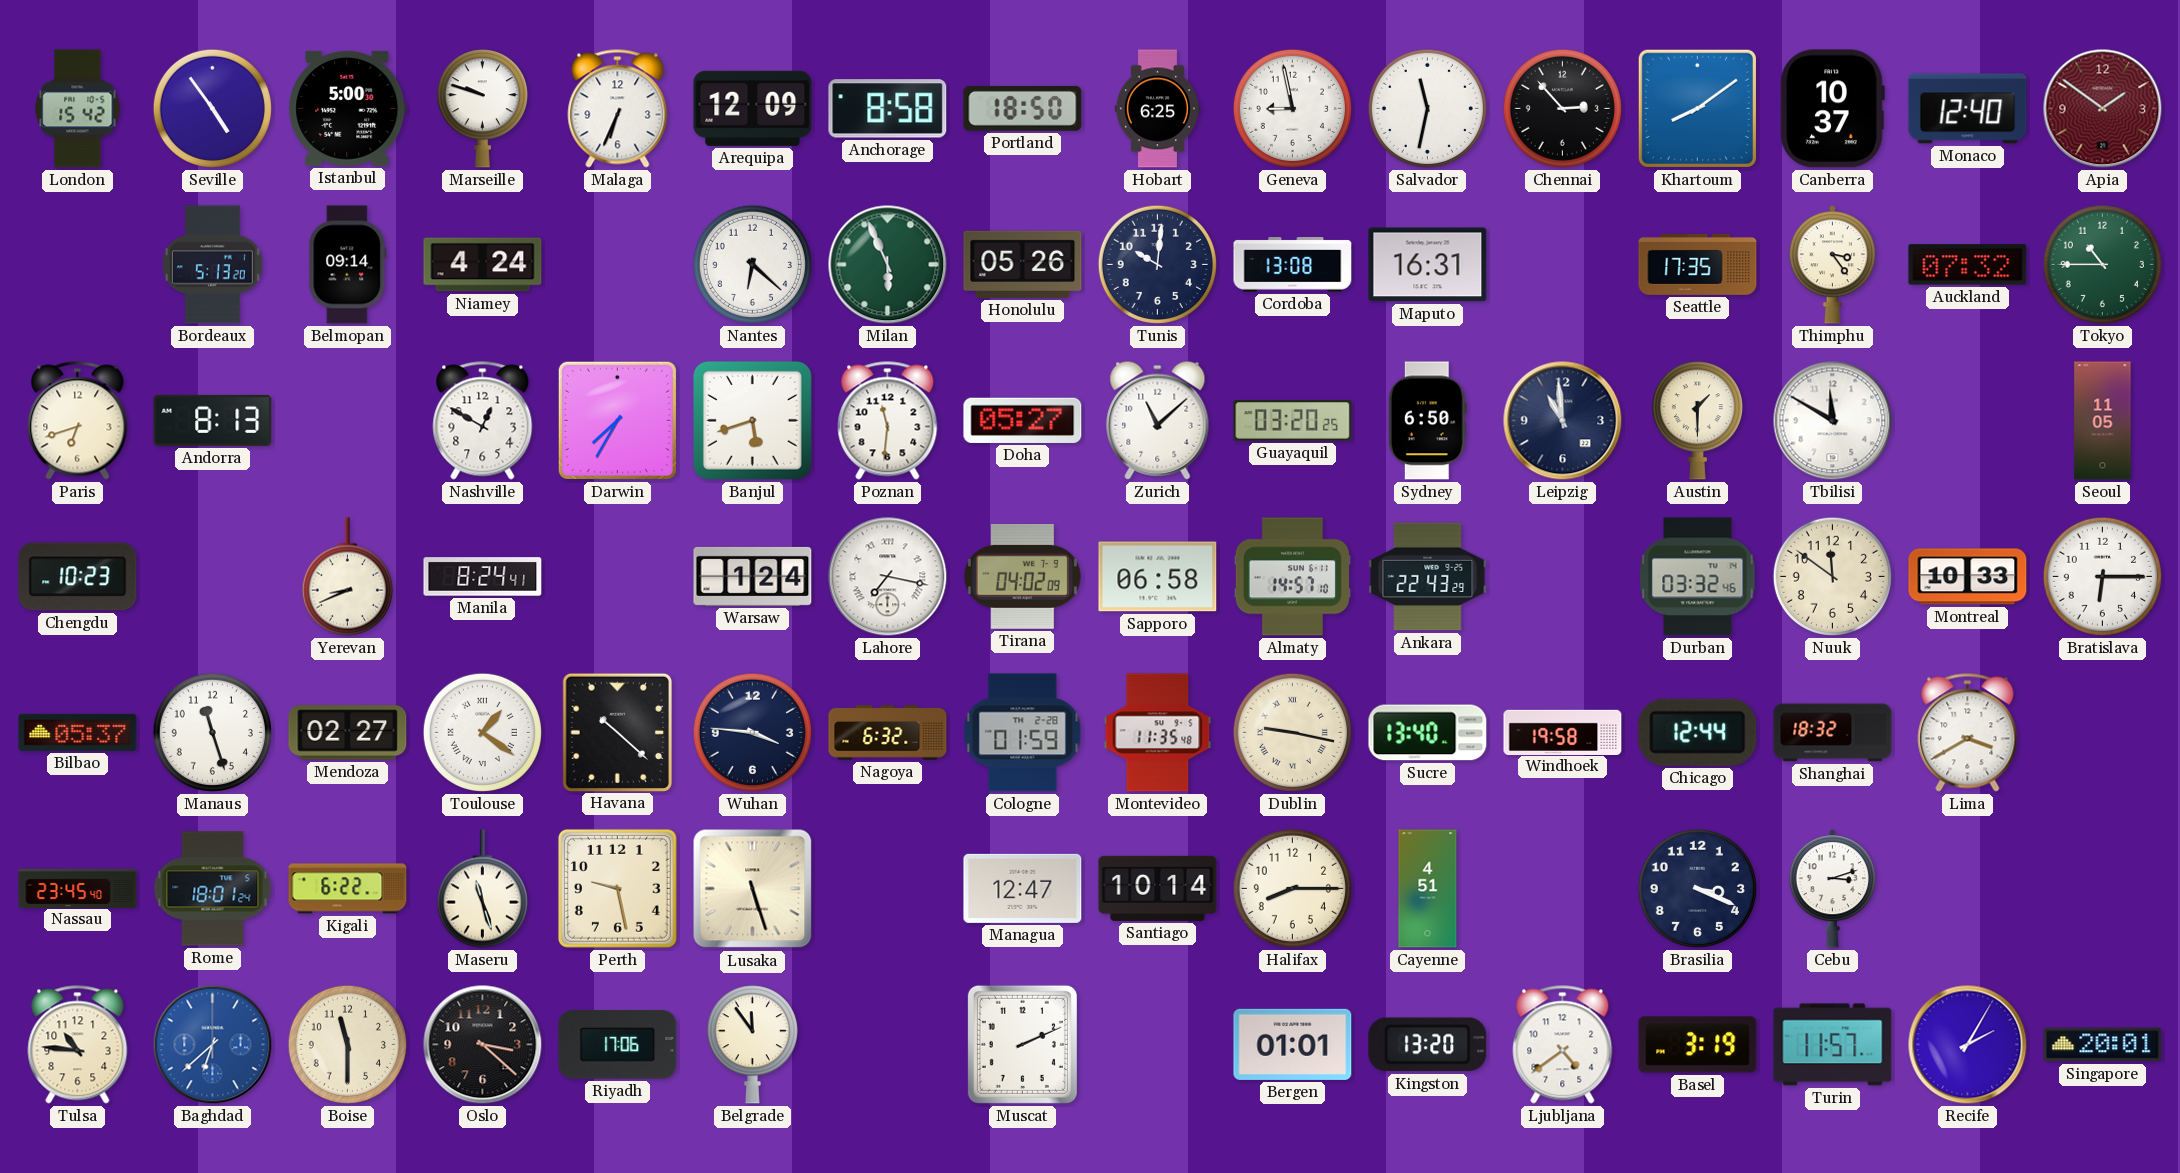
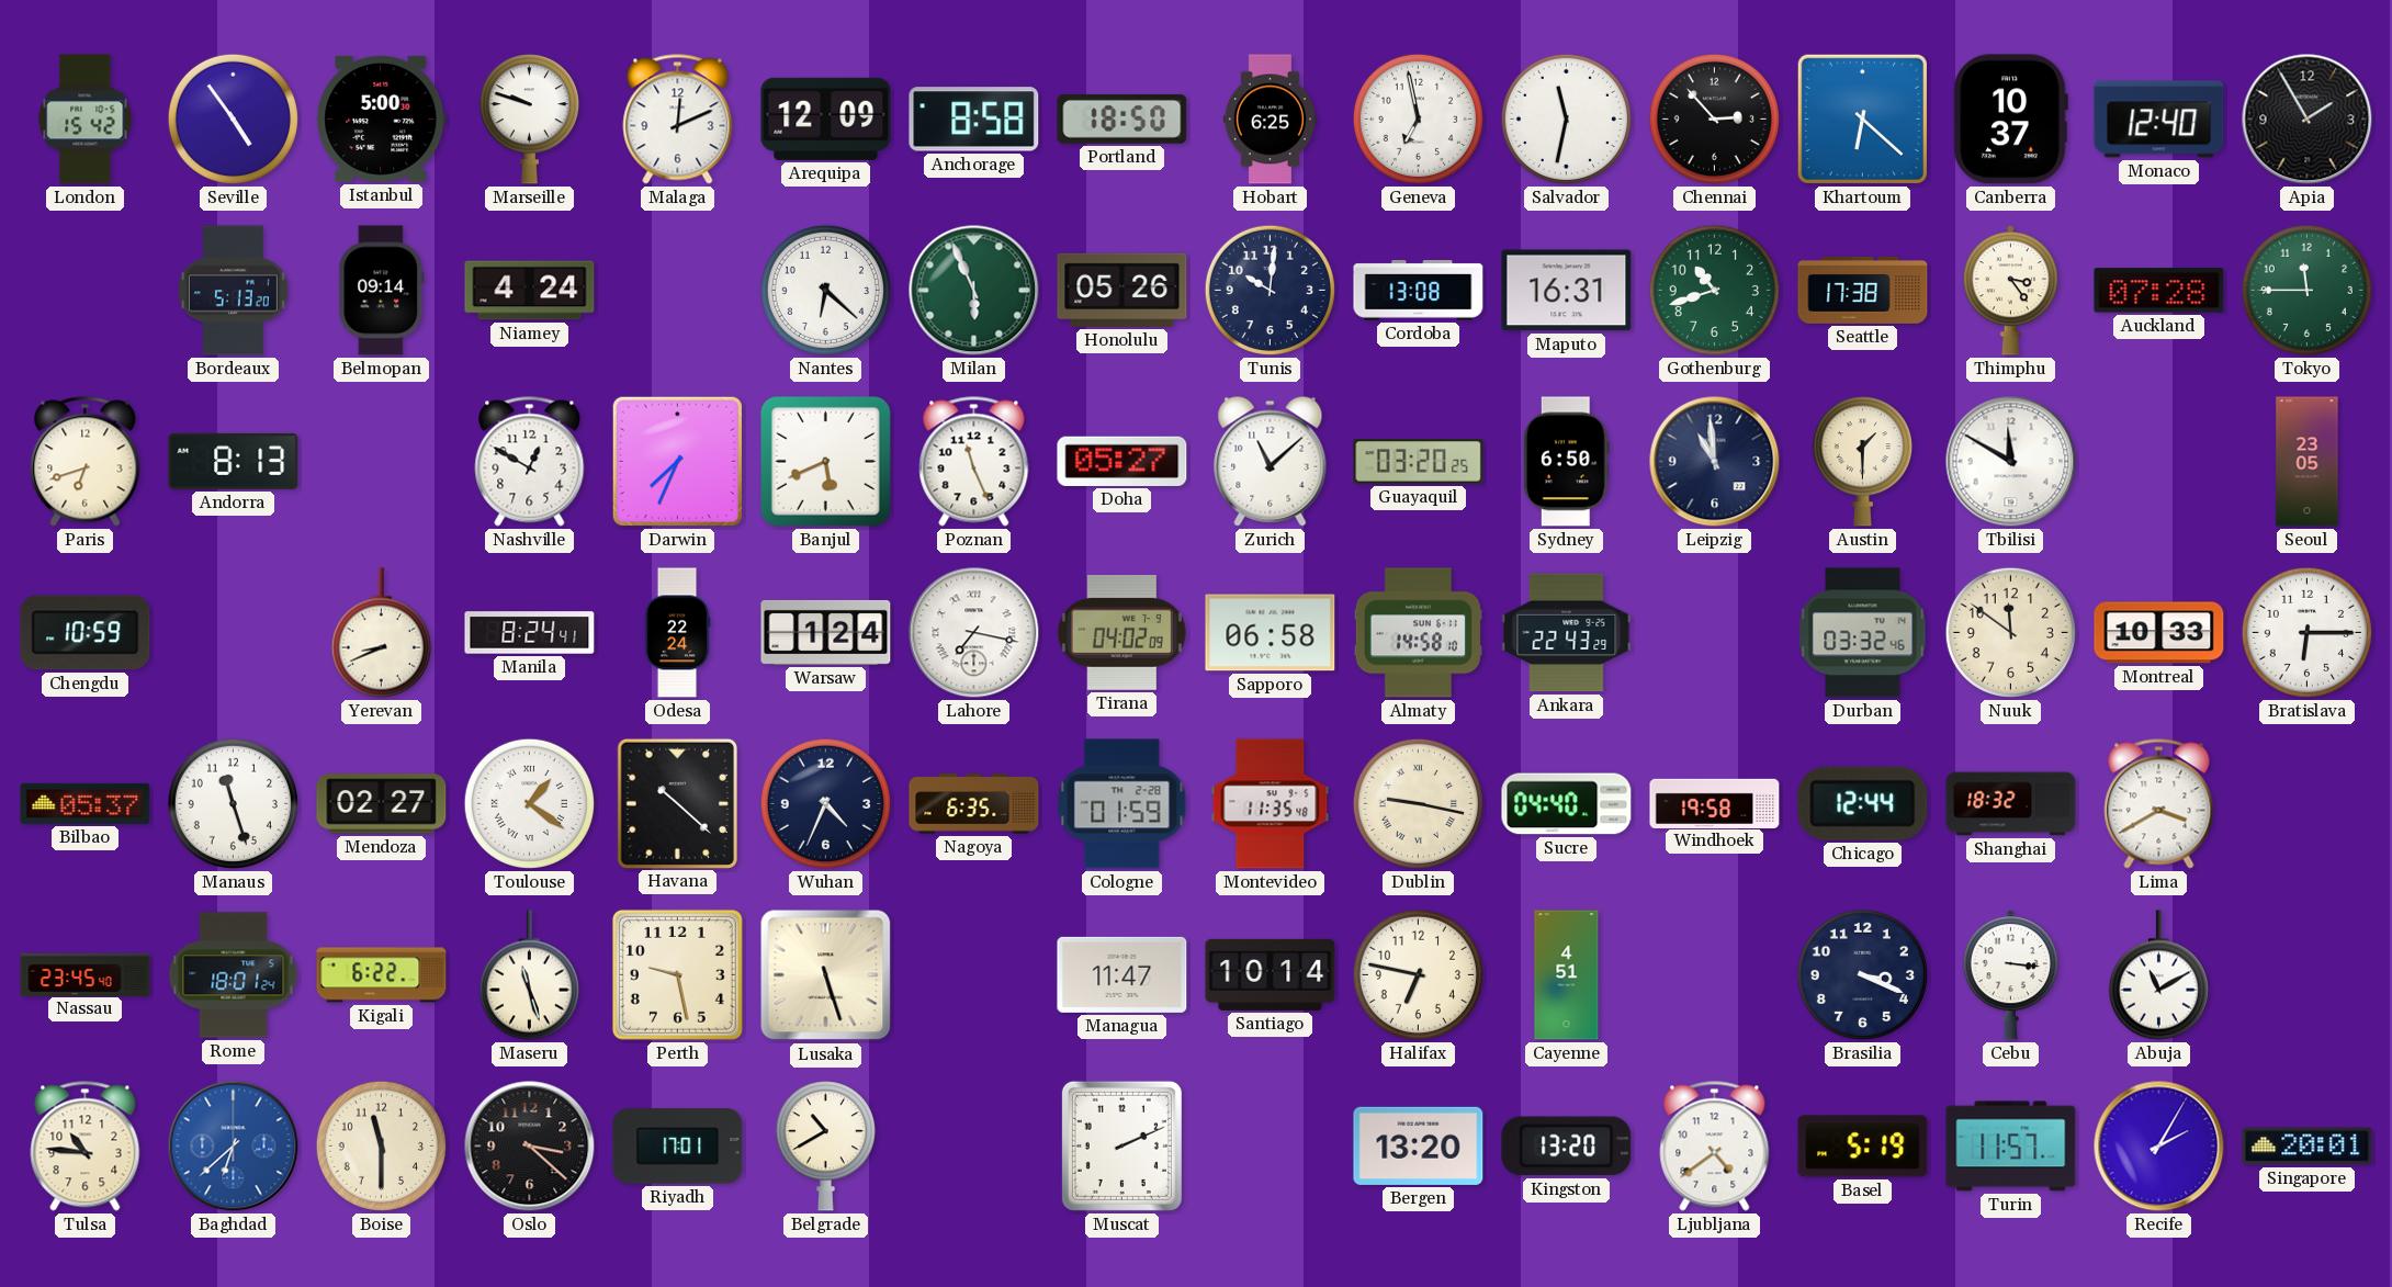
Malaga: 6:34 -> 12:11 (678, 120)
Geneva: 8:58 -> 6:58 (1418, 118)
Khartoum: 8:09 -> 6:22 (1862, 118)
Apia: 1:51 -> 1:55 (2308, 120)
Apia dial: burgundy -> black (2308, 120)
Gothenburg: none -> 10:42 (1714, 290)
Seattle: 17:35 -> 17:38 (1863, 290)
Auckland: 07:32 -> 07:28 (2159, 291)
Tokyo: 10:45 -> 11:45 (2306, 290)
Darwin: 7:35 -> 7:34 (677, 461)
Banjul: 5:42 -> 5:41 (825, 461)
Poznan: 11:31 -> 11:26 (974, 462)
Seoul: 11:05 -> 23:05 (2308, 462)
Chengdu: 10:23 -> 10:59 (86, 633)
Odesa: none -> 22:24 (677, 633)
Almaty: 14:57 -> 14:58 (1418, 633)
Wuhan: 3:46 -> 4:34 (825, 803)
Nagoya: 6:32 -> 6:35 (974, 804)
Sucre: 13:40 -> 04:40 (1567, 804)
Managua: 12:47 -> 11:47 (1122, 974)
Halifax: 8:15 -> 6:47 (1418, 974)
Cebu: 3:12 -> 3:16 (2010, 975)
Abuja: none -> 11:10 (2158, 975)
Riyadh: 17:06 -> 17:01 (678, 1147)
Belgrade: 11:54 -> 10:40 (825, 1147)
Bergen: 01:01 -> 13:20 (1419, 1145)
Basel: 3:19 -> 5:19 (1863, 1147)
